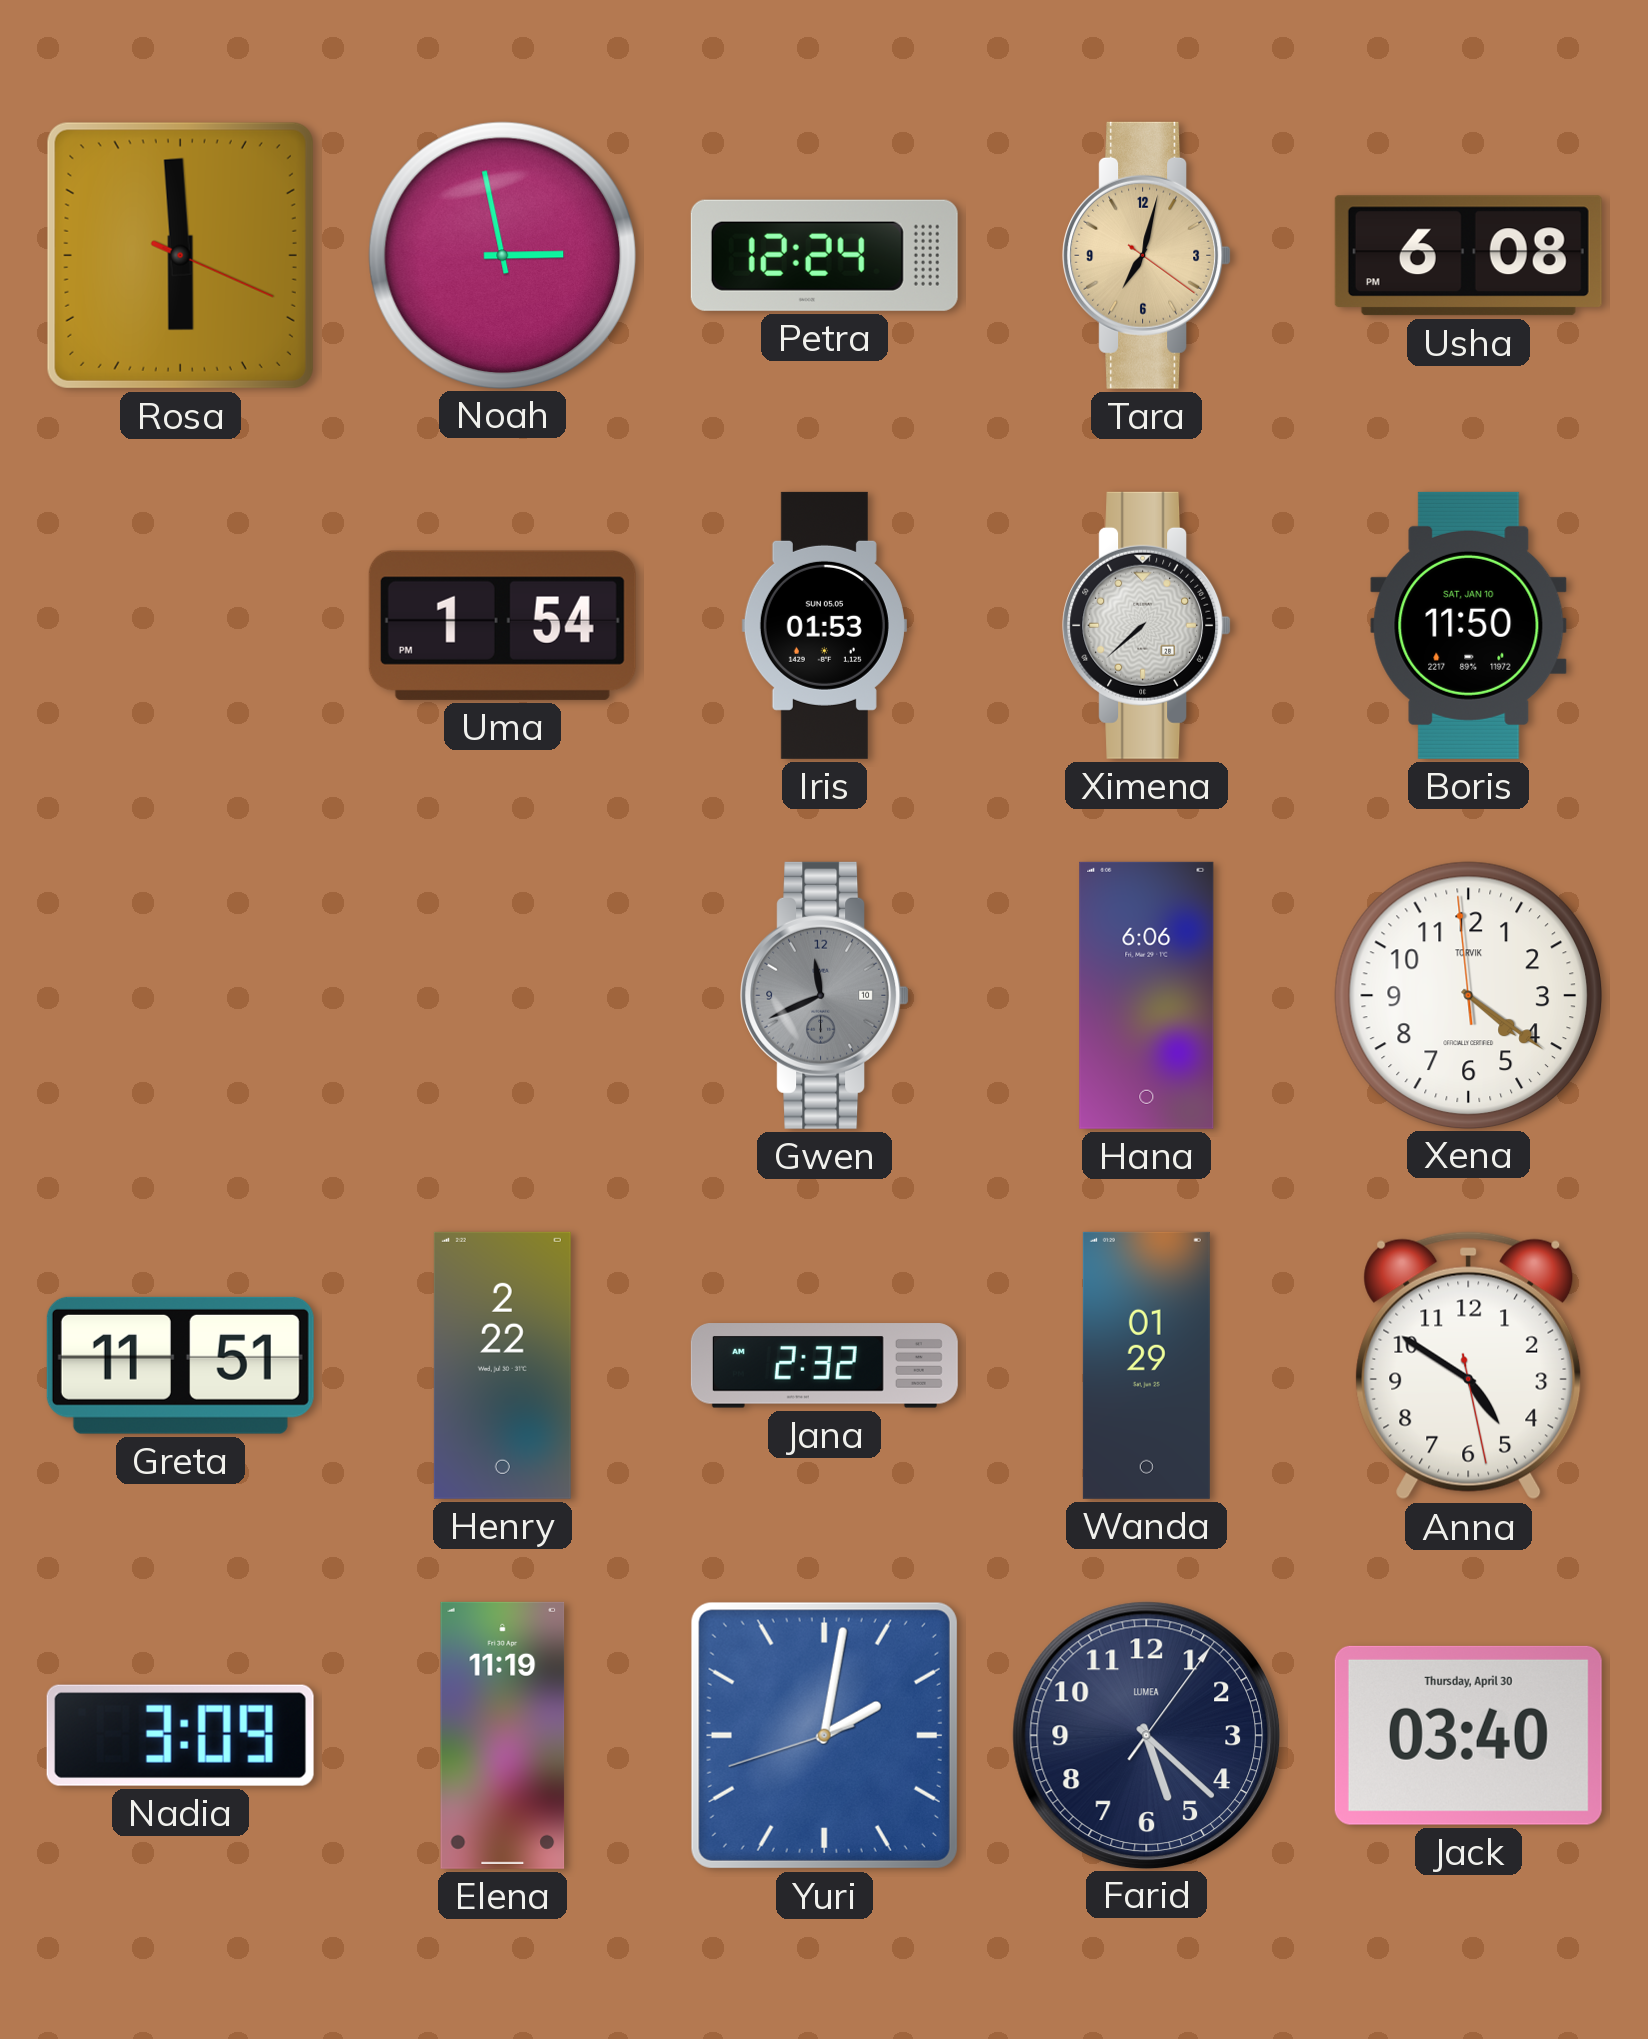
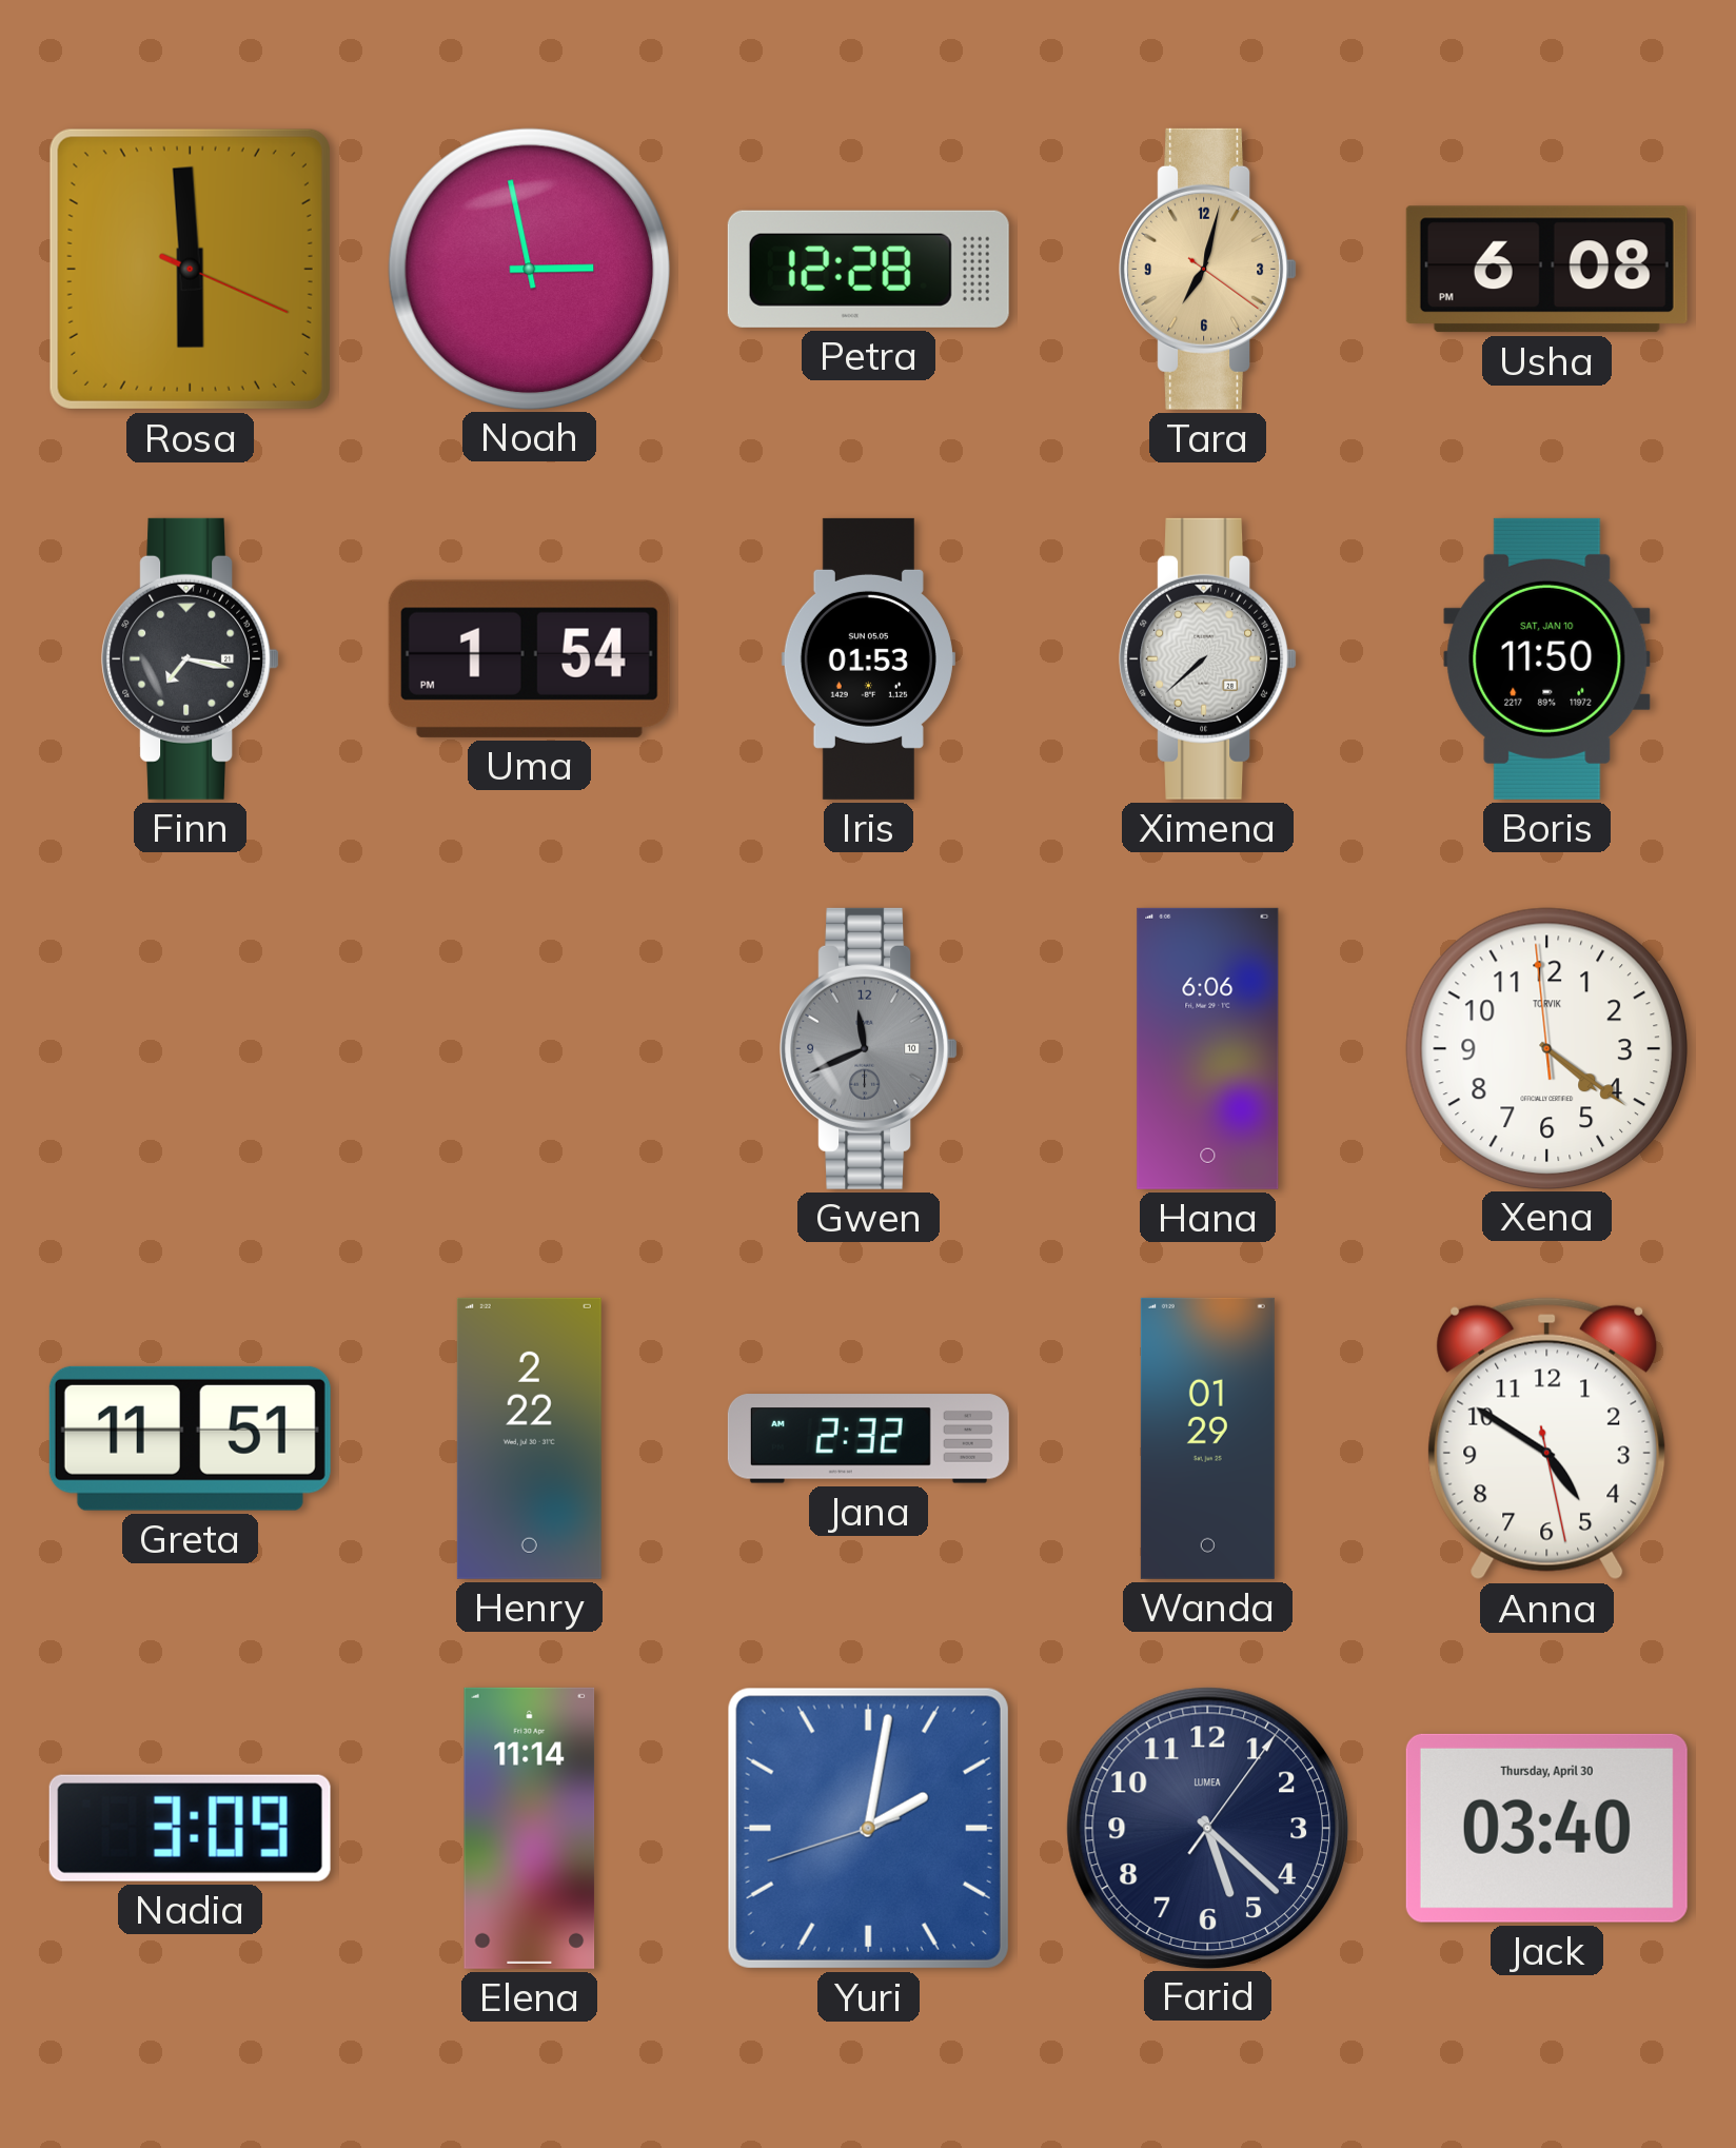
Petra: 12:24 -> 12:28 (868, 269)
Finn: none -> 7:17 (191, 658)
Elena: 11:19 -> 11:14 (530, 1828)
